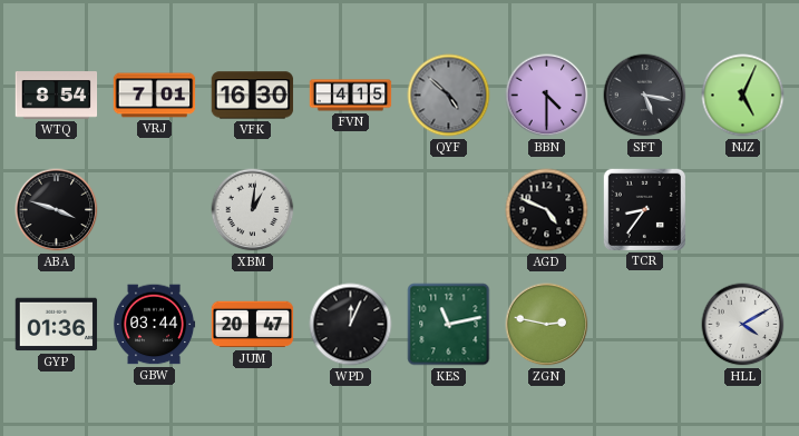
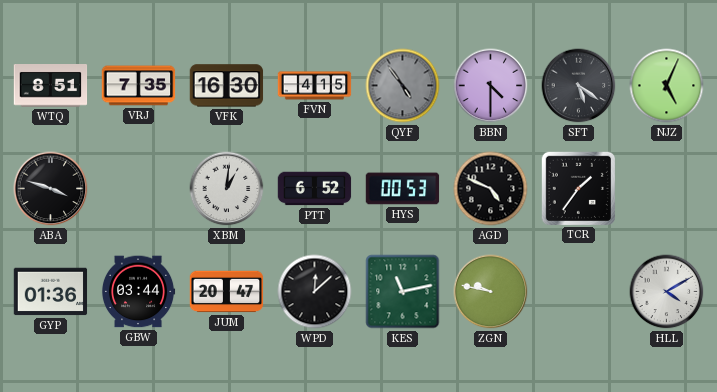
WTQ: 8:54 -> 8:51 (51, 86)
VRJ: 7:01 -> 7:35 (139, 86)
QYF: 4:52 -> 4:54 (403, 86)
SFT: 5:17 -> 5:21 (579, 86)
PTT: none -> 6:52 (315, 189)
HYS: none -> 00:53 (403, 189)
TCR: 8:36 -> 1:36 (578, 188)
WPD: 12:04 -> 12:08 (315, 292)
ZGN: 2:47 -> 9:47 (491, 292)
